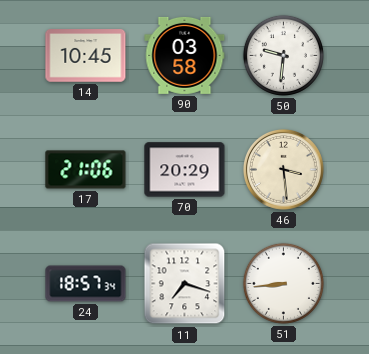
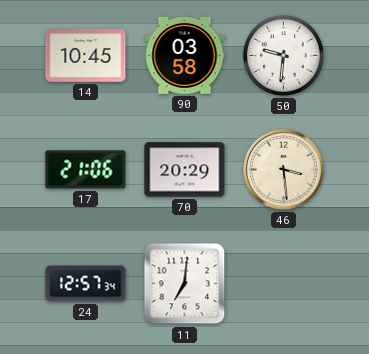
24: 18:57 -> 12:57 (86, 284)
11: 7:18 -> 7:01 (185, 284)
51: 8:44 -> none (283, 283)
